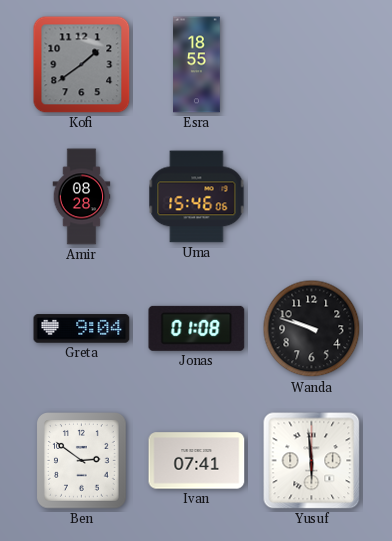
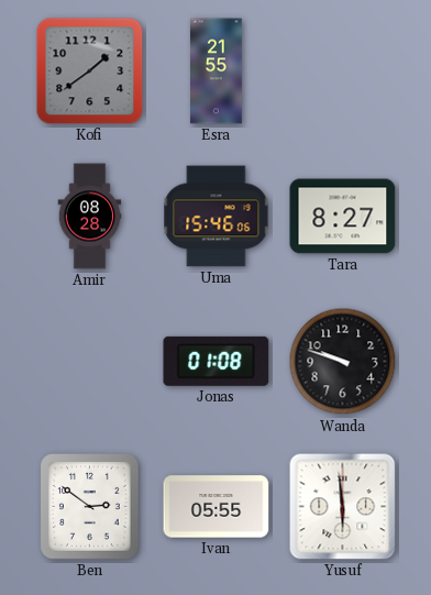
Esra: 18:55 -> 21:55 (217, 71)
Tara: none -> 8:27 (343, 217)
Greta: 9:04 -> none (82, 329)
Ivan: 07:41 -> 05:55 (217, 507)
